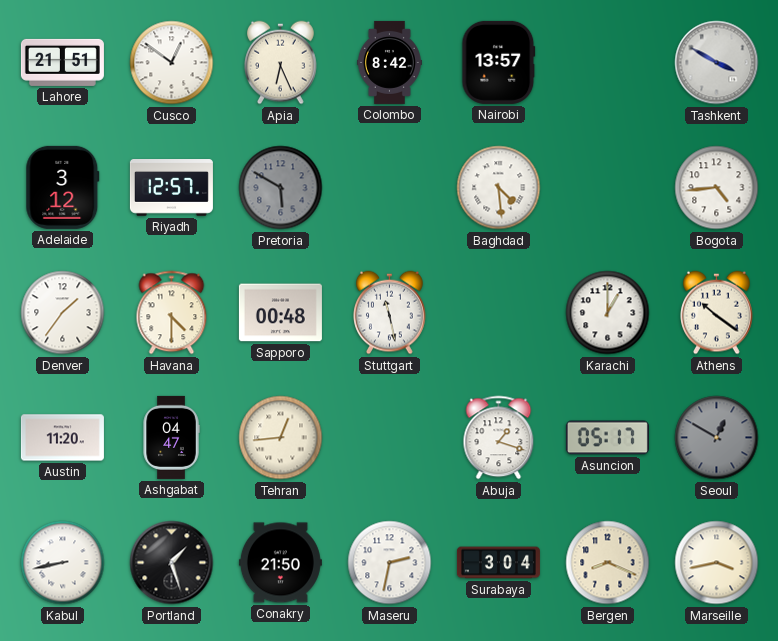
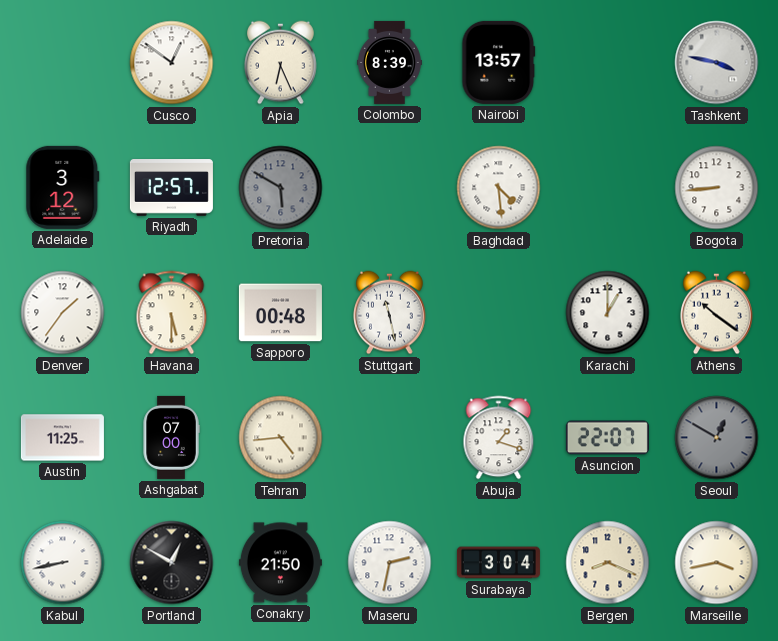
Lahore: 21:51 -> none (62, 62)
Colombo: 8:42 -> 8:39 (389, 62)
Tashkent: 3:50 -> 3:47 (717, 63)
Bogota: 4:44 -> 8:44 (717, 188)
Havana: 4:30 -> 5:30 (172, 313)
Austin: 11:20 -> 11:25 (62, 438)
Ashgabat: 04:47 -> 07:00 (171, 437)
Tehran: 12:44 -> 4:44 (281, 438)
Asuncion: 05:17 -> 22:07 (607, 438)
Portland: 1:27 -> 12:50 (172, 563)
